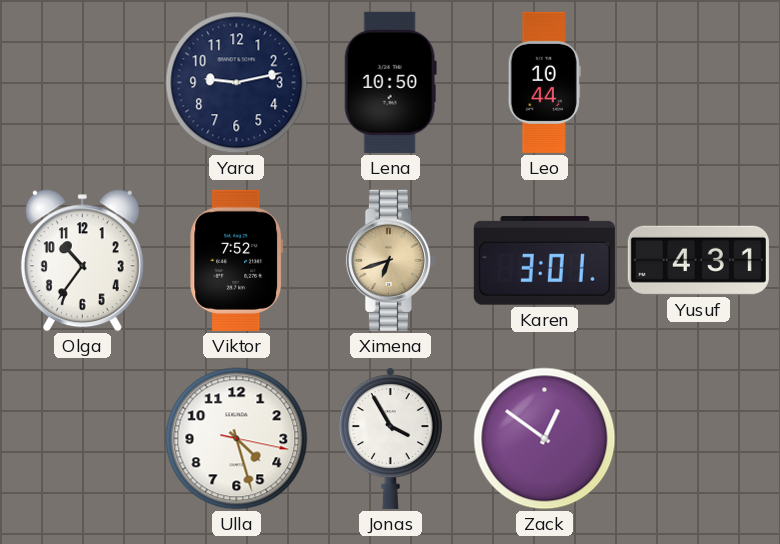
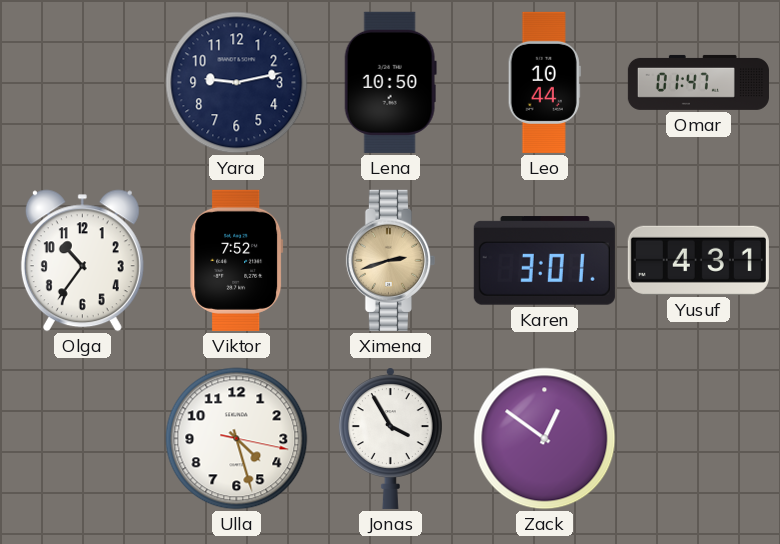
Omar: none -> 01:47 (698, 82)
Ximena: 6:42 -> 2:42 (390, 260)
